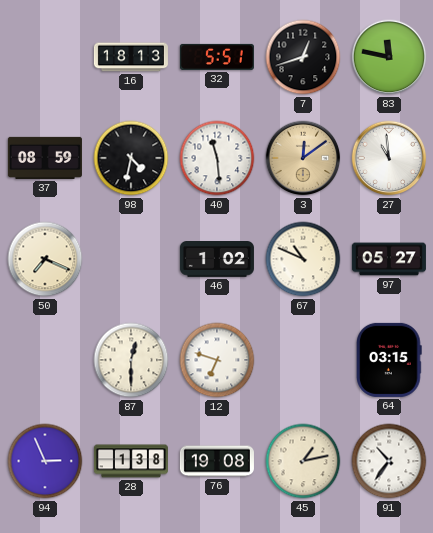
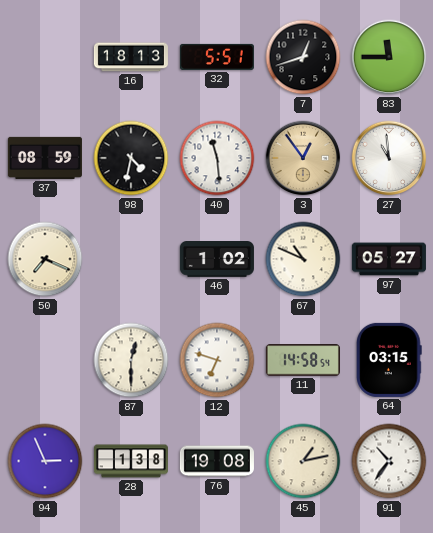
83: 11:47 -> 11:45 (389, 57)
3: 12:09 -> 12:54 (303, 158)
11: none -> 14:58 (303, 360)
